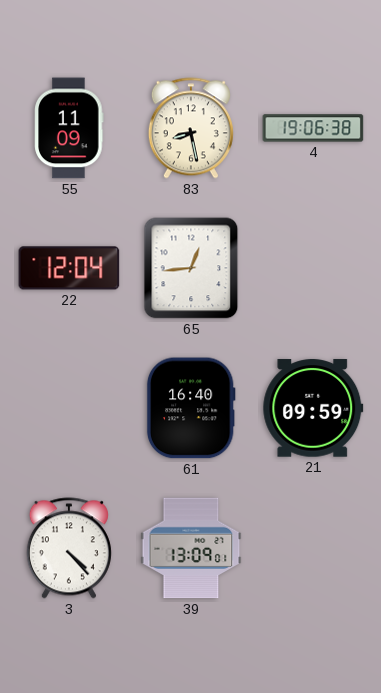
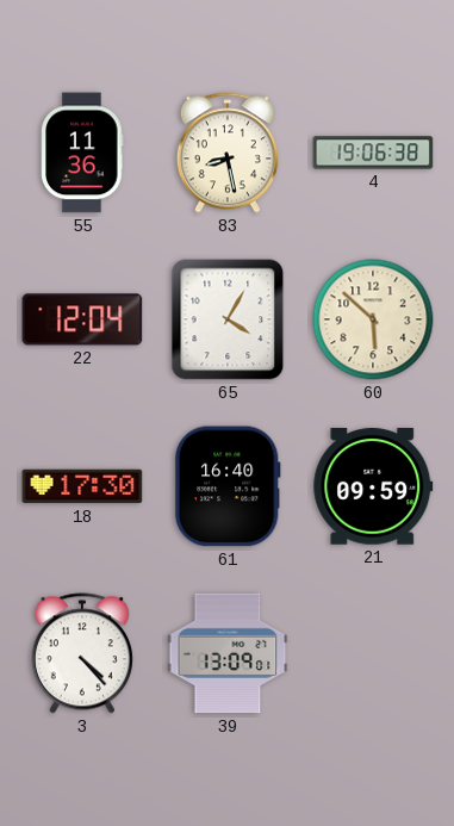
55: 11:09 -> 11:36 (82, 153)
65: 12:44 -> 4:05 (228, 319)
60: none -> 5:52 (373, 319)
18: none -> 17:30 (82, 486)
